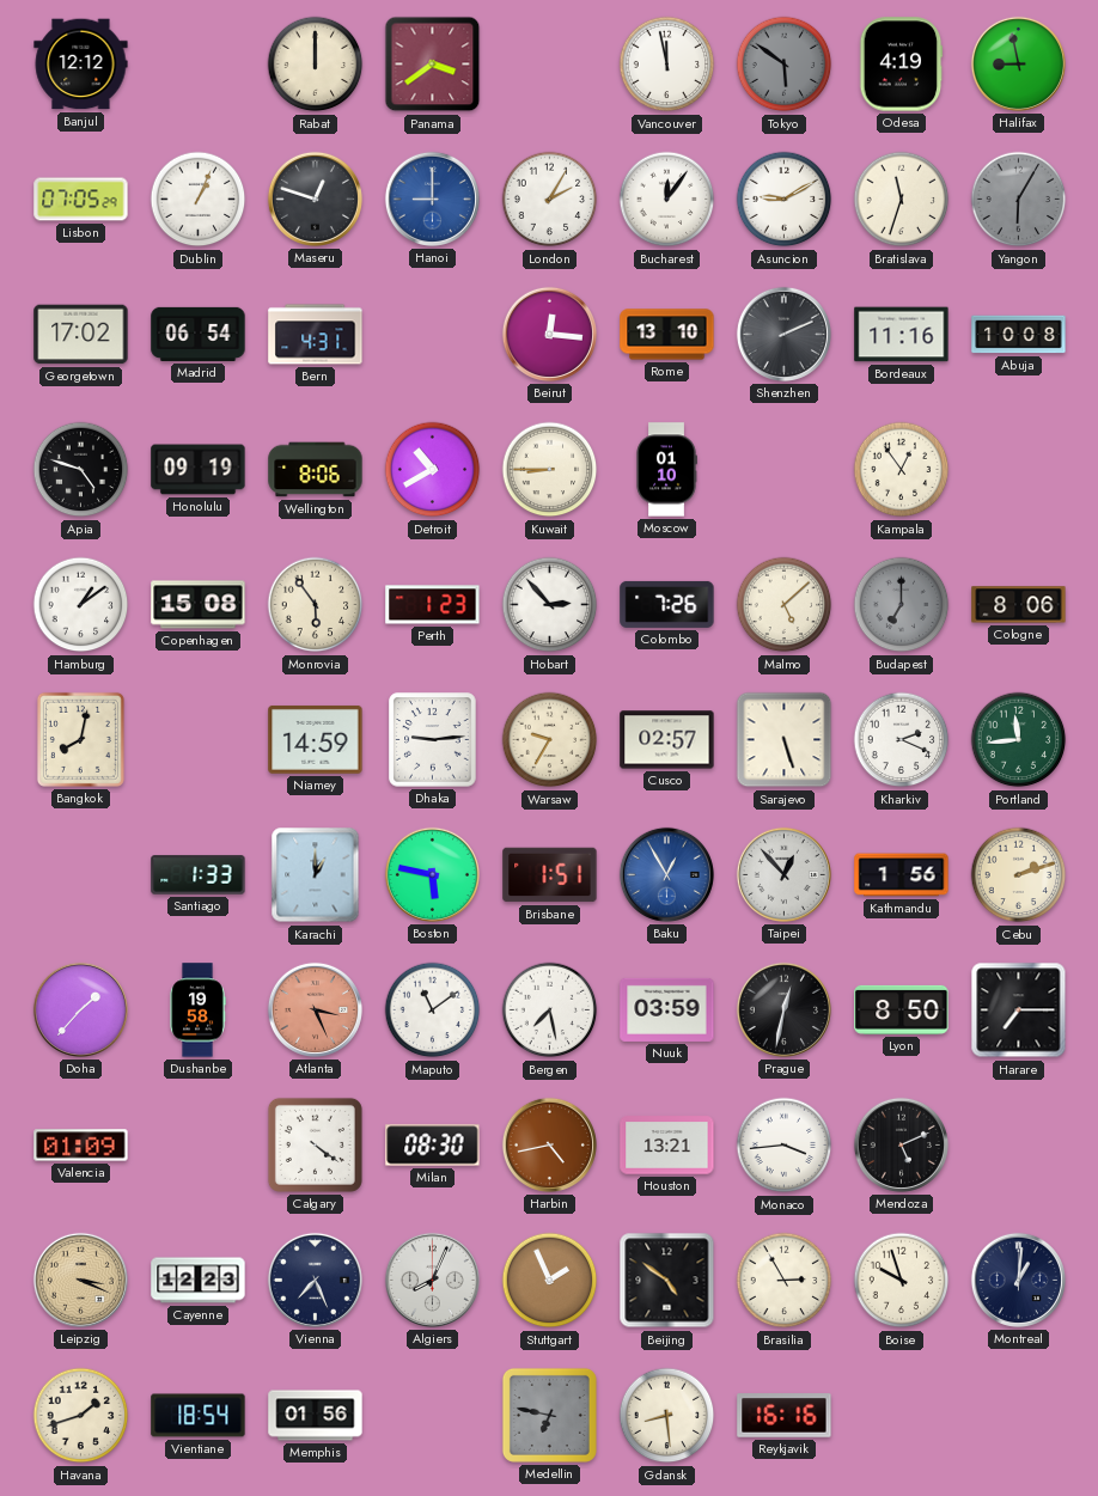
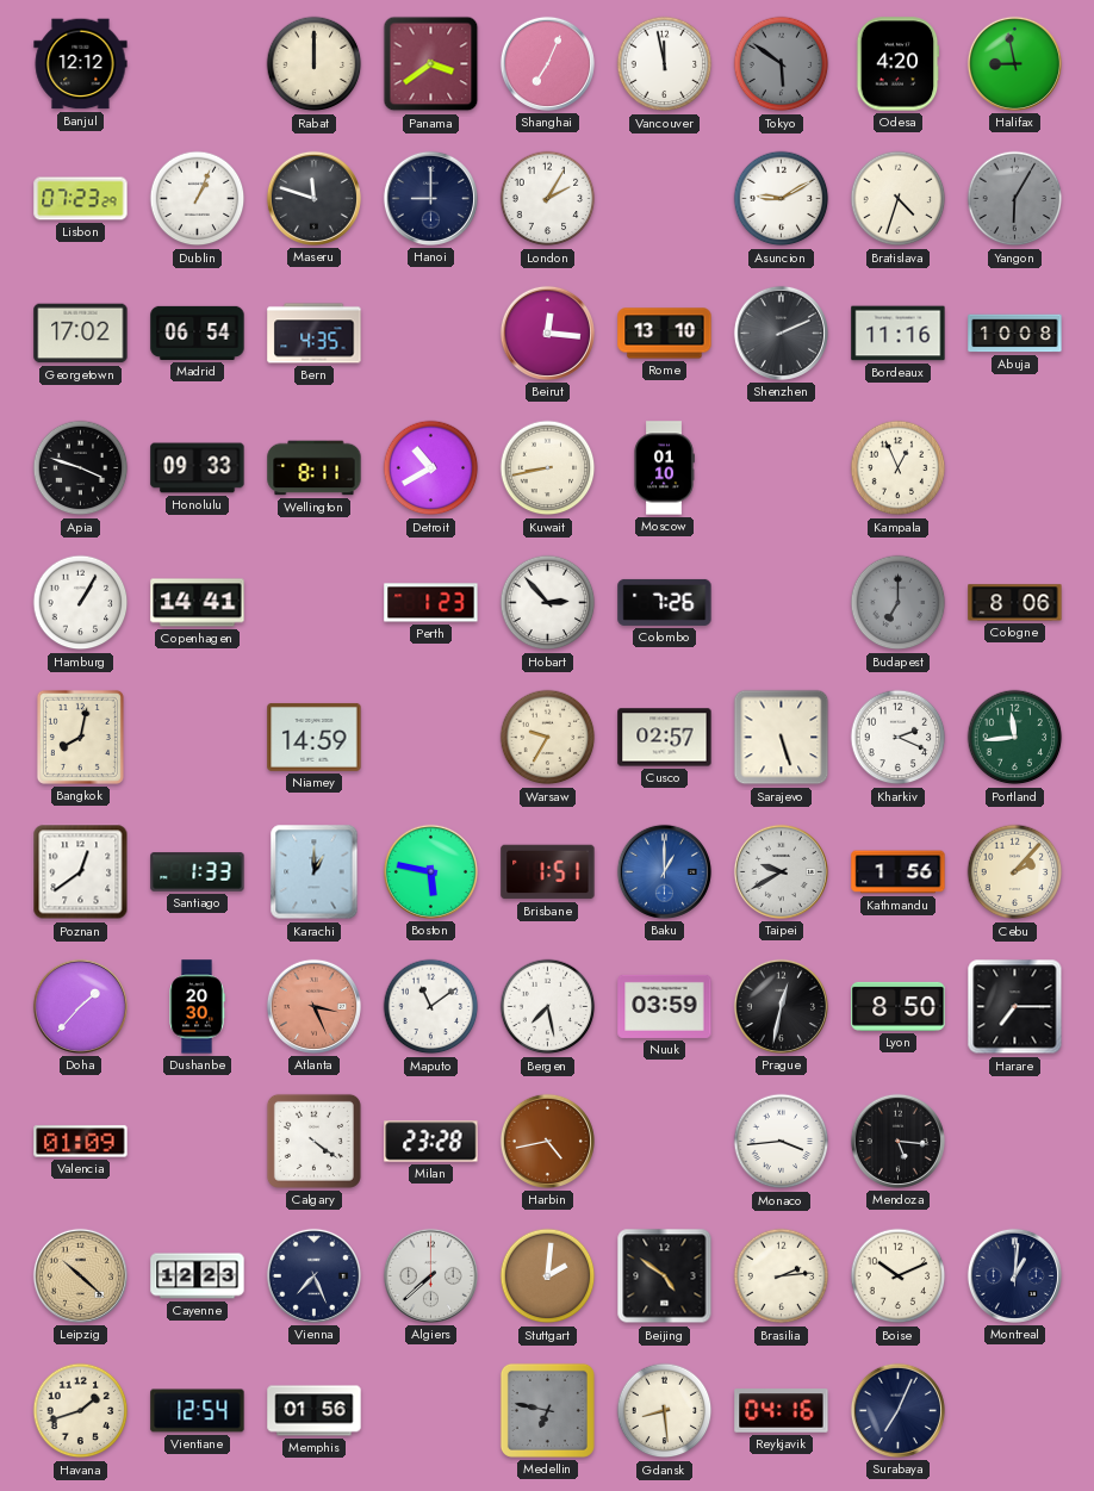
Shanghai: none -> 7:04 (547, 63)
Odesa: 4:19 -> 4:20 (899, 64)
Lisbon: 07:05 -> 07:23 (81, 199)
Maseru: 12:48 -> 11:48 (313, 198)
Hanoi dial: blue -> navy (430, 198)
Bucharest: 12:06 -> none (667, 200)
Bratislava: 11:33 -> 4:33 (899, 199)
Bern: 4:31 -> 4:35 (315, 334)
Apia: 4:48 -> 3:48 (81, 468)
Honolulu: 09:19 -> 09:33 (198, 468)
Wellington: 8:06 -> 8:11 (315, 468)
Kuwait: 8:45 -> 8:43 (548, 468)
Kampala: 12:54 -> 12:56 (899, 468)
Hamburg: 1:09 -> 1:05 (81, 603)
Copenhagen: 15:08 -> 14:41 (198, 603)
Monrovia: 5:54 -> none (316, 605)
Malmo: 5:08 -> none (785, 605)
Dhaka: 9:14 -> none (433, 740)
Poznan: none -> 12:39 (81, 872)
Baku: 12:55 -> 1:00 (664, 871)
Taipei: 12:53 -> 9:40 (781, 871)
Cebu: 2:12 -> 2:07 (1015, 872)
Dushanbe: 19:58 -> 20:30 (197, 1007)
Milan: 08:30 -> 23:28 (431, 1142)
Houston: 13:21 -> none (667, 1146)
Mendoza: 5:11 -> 5:16 (897, 1141)
Leipzig: 3:19 -> 10:22 (80, 1275)
Algiers: 8:04 -> 7:38 (430, 1275)
Stuttgart: 1:56 -> 2:01 (548, 1276)
Brasilia: 2:55 -> 2:14 (782, 1276)
Boise: 9:57 -> 10:11 (899, 1276)
Vientiane: 18:54 -> 12:54 (198, 1411)
Reykjavik: 16:16 -> 04:16 (782, 1411)
Surabaya: none -> 7:04 (897, 1410)
